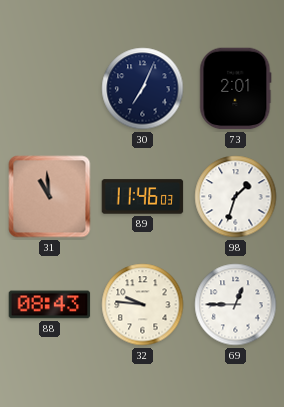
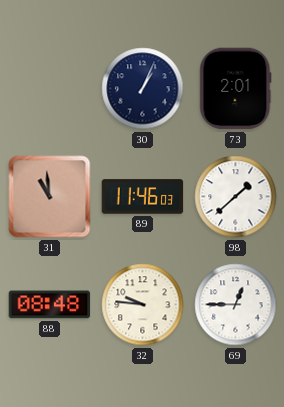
30: 7:04 -> 1:04 (143, 89)
98: 1:33 -> 1:38 (236, 197)
88: 08:43 -> 08:48 (50, 305)
